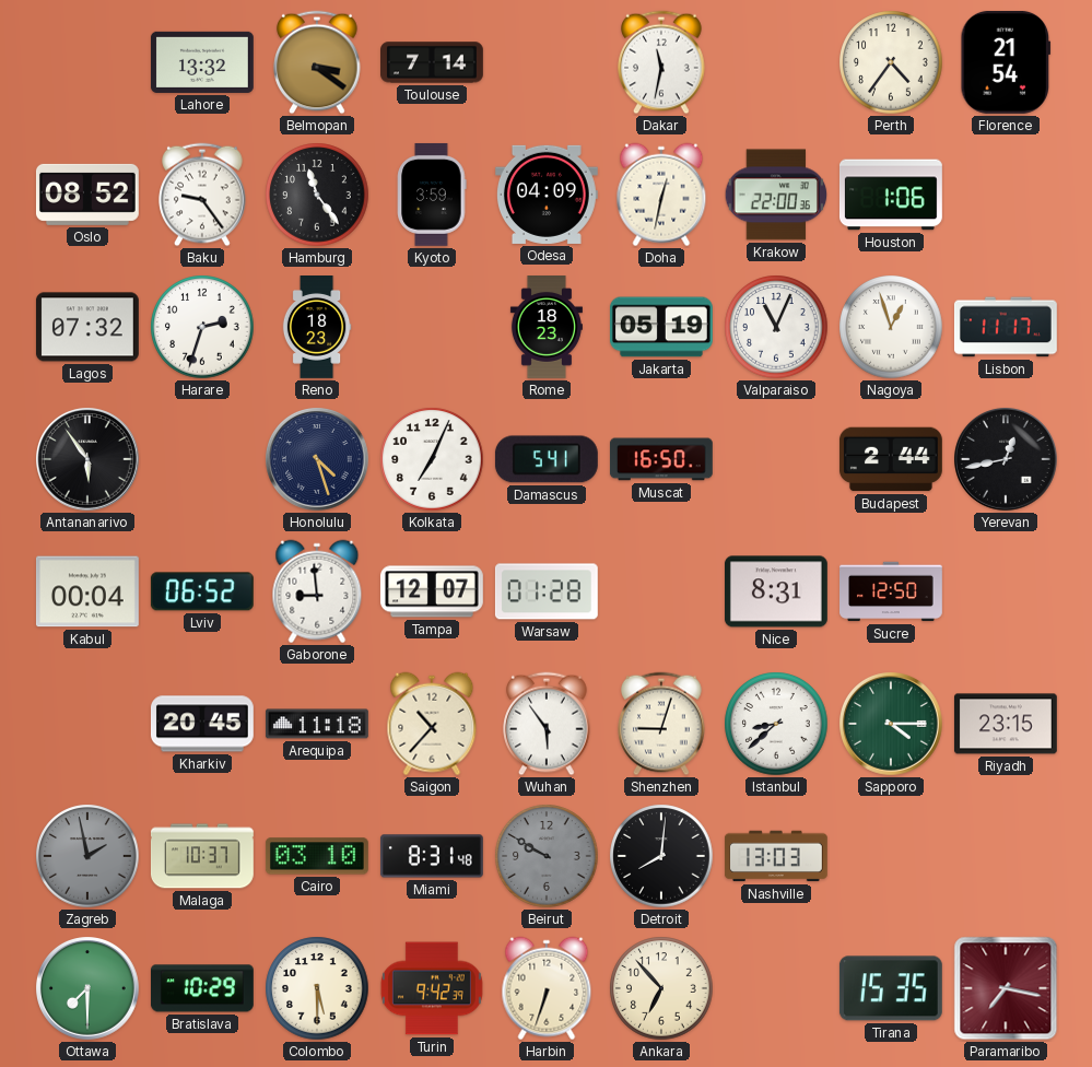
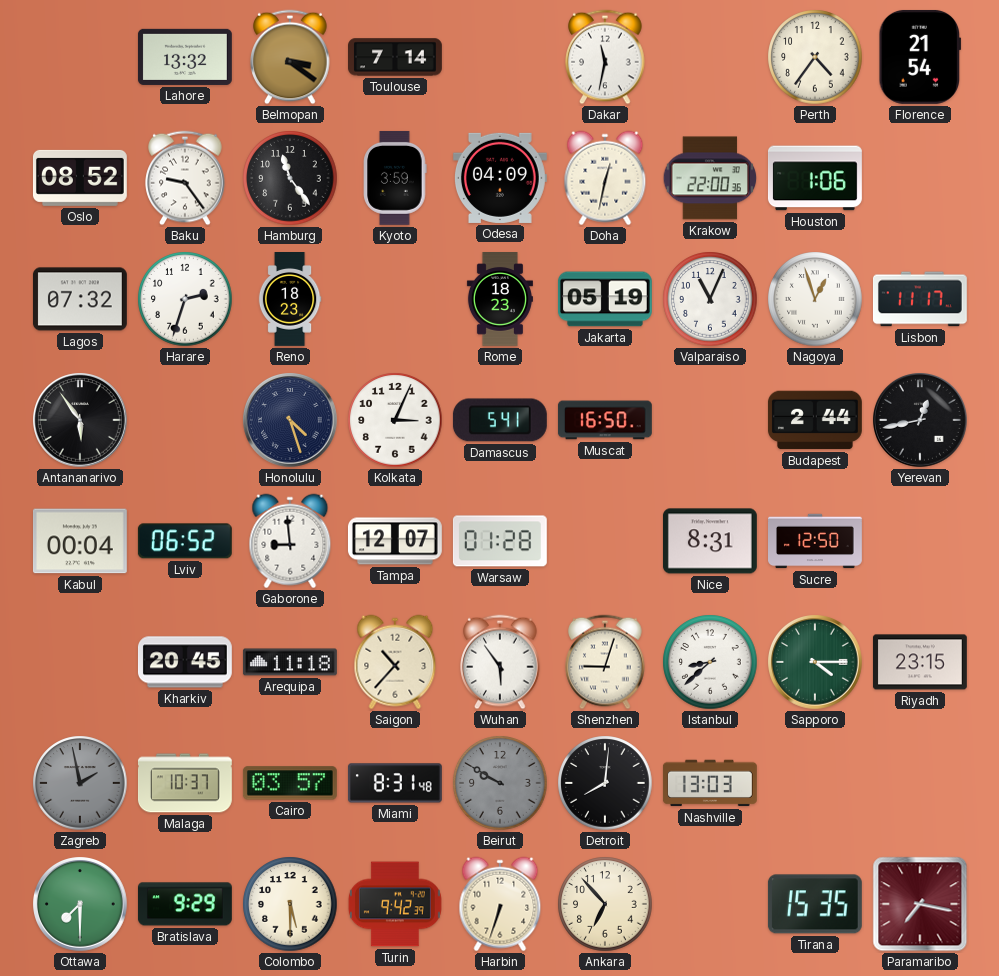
Kolkata: 7:04 -> 3:04 (395, 420)
Cairo: 03:10 -> 03:57 (290, 783)
Bratislava: 10:29 -> 9:29 (185, 904)
